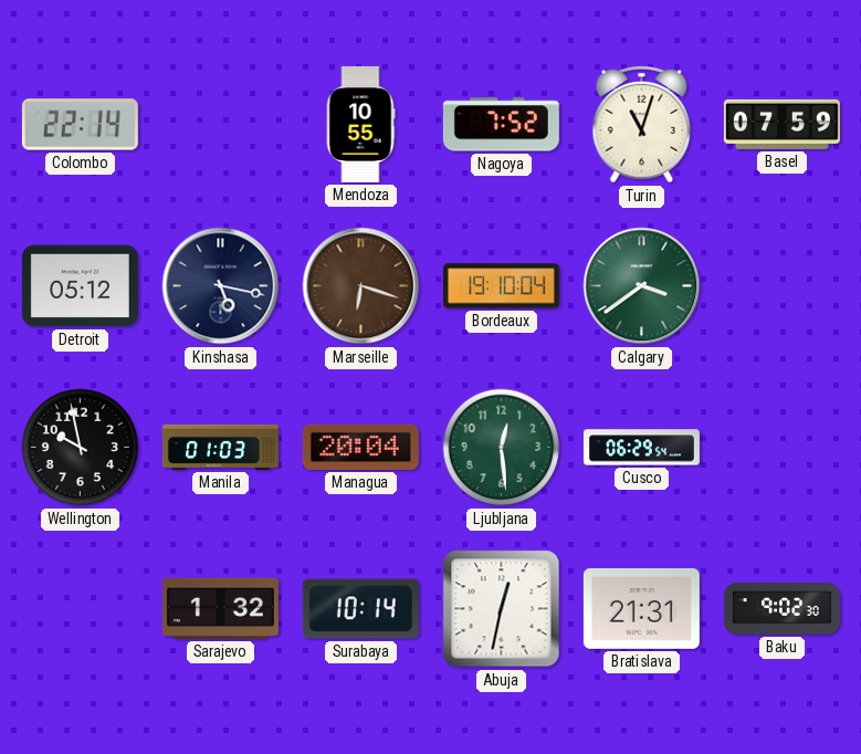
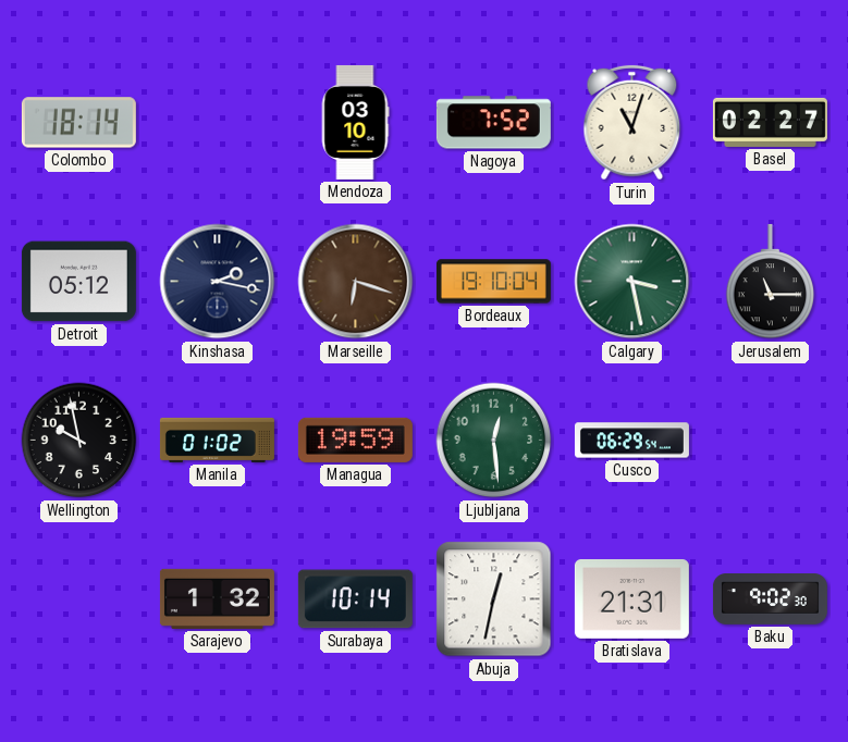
Colombo: 22:14 -> 18:14 (78, 123)
Mendoza: 10:55 -> 03:10 (355, 122)
Basel: 07:59 -> 02:27 (770, 122)
Kinshasa: 5:17 -> 2:17 (218, 282)
Calgary: 3:39 -> 3:28 (632, 282)
Jerusalem: none -> 11:15 (771, 282)
Manila: 01:03 -> 01:02 (217, 440)
Managua: 20:04 -> 19:59 (355, 440)
